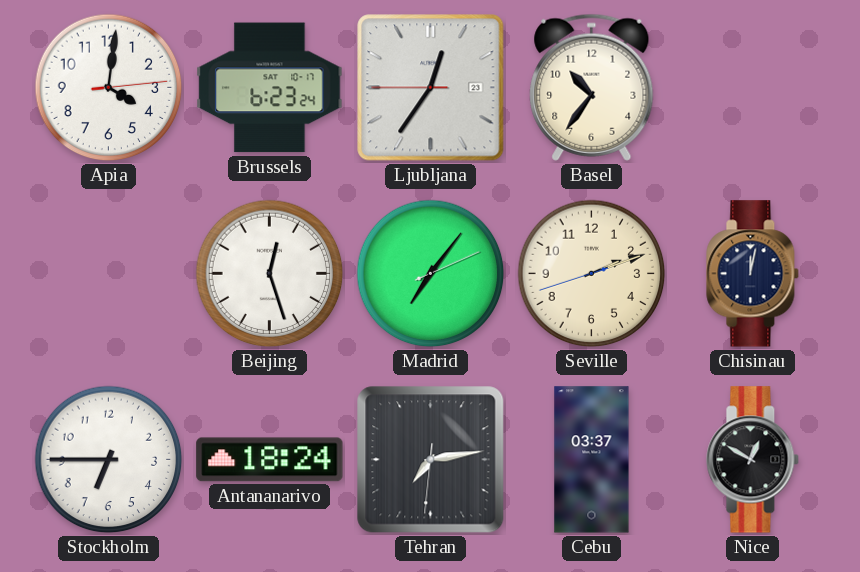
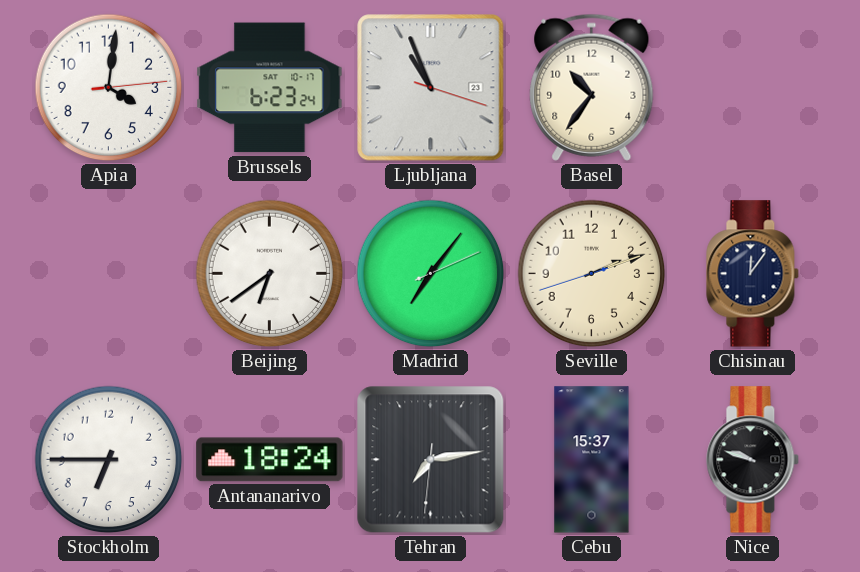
Ljubljana: 12:35 -> 10:56 (431, 88)
Beijing: 12:27 -> 6:39 (270, 274)
Chisinau: 12:02 -> 12:06 (753, 274)
Cebu: 03:37 -> 15:37 (592, 460)
Nice: 12:50 -> 9:48 (753, 460)
